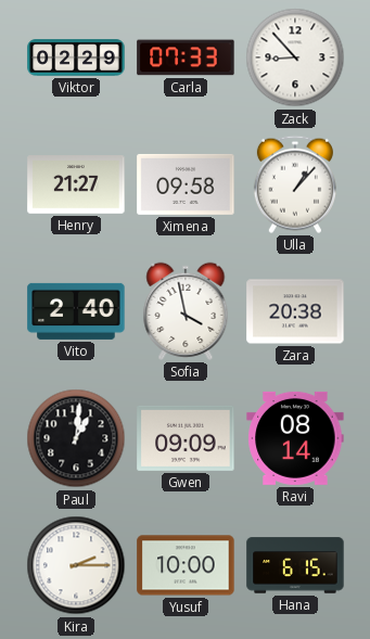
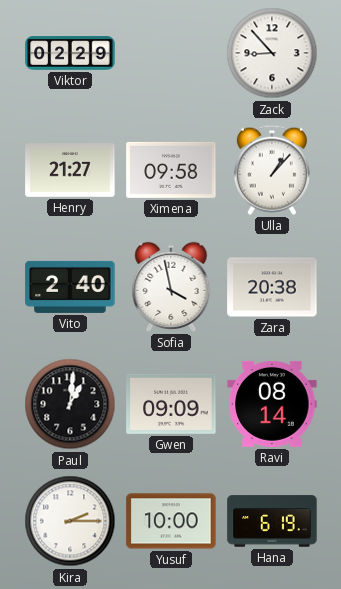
Carla: 07:33 -> none (186, 57)
Hana: 6:15 -> 6:19 (272, 521)
